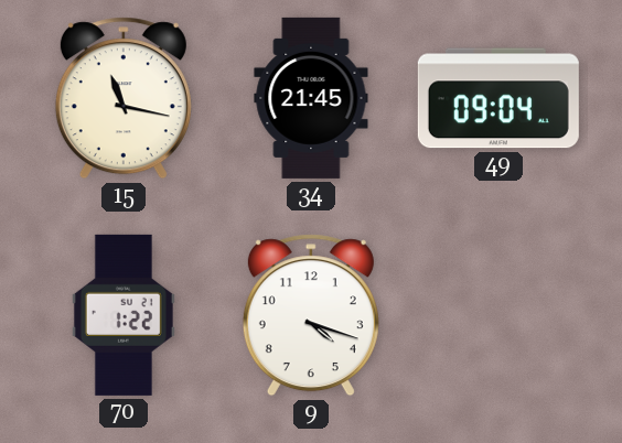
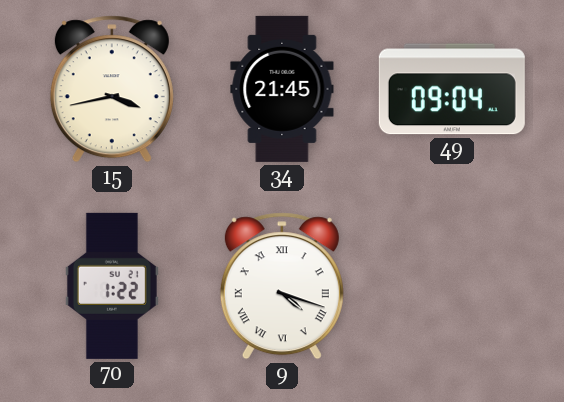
15: 11:17 -> 3:43 (112, 89)
9 numerals: Arabic -> Roman (282, 286)
